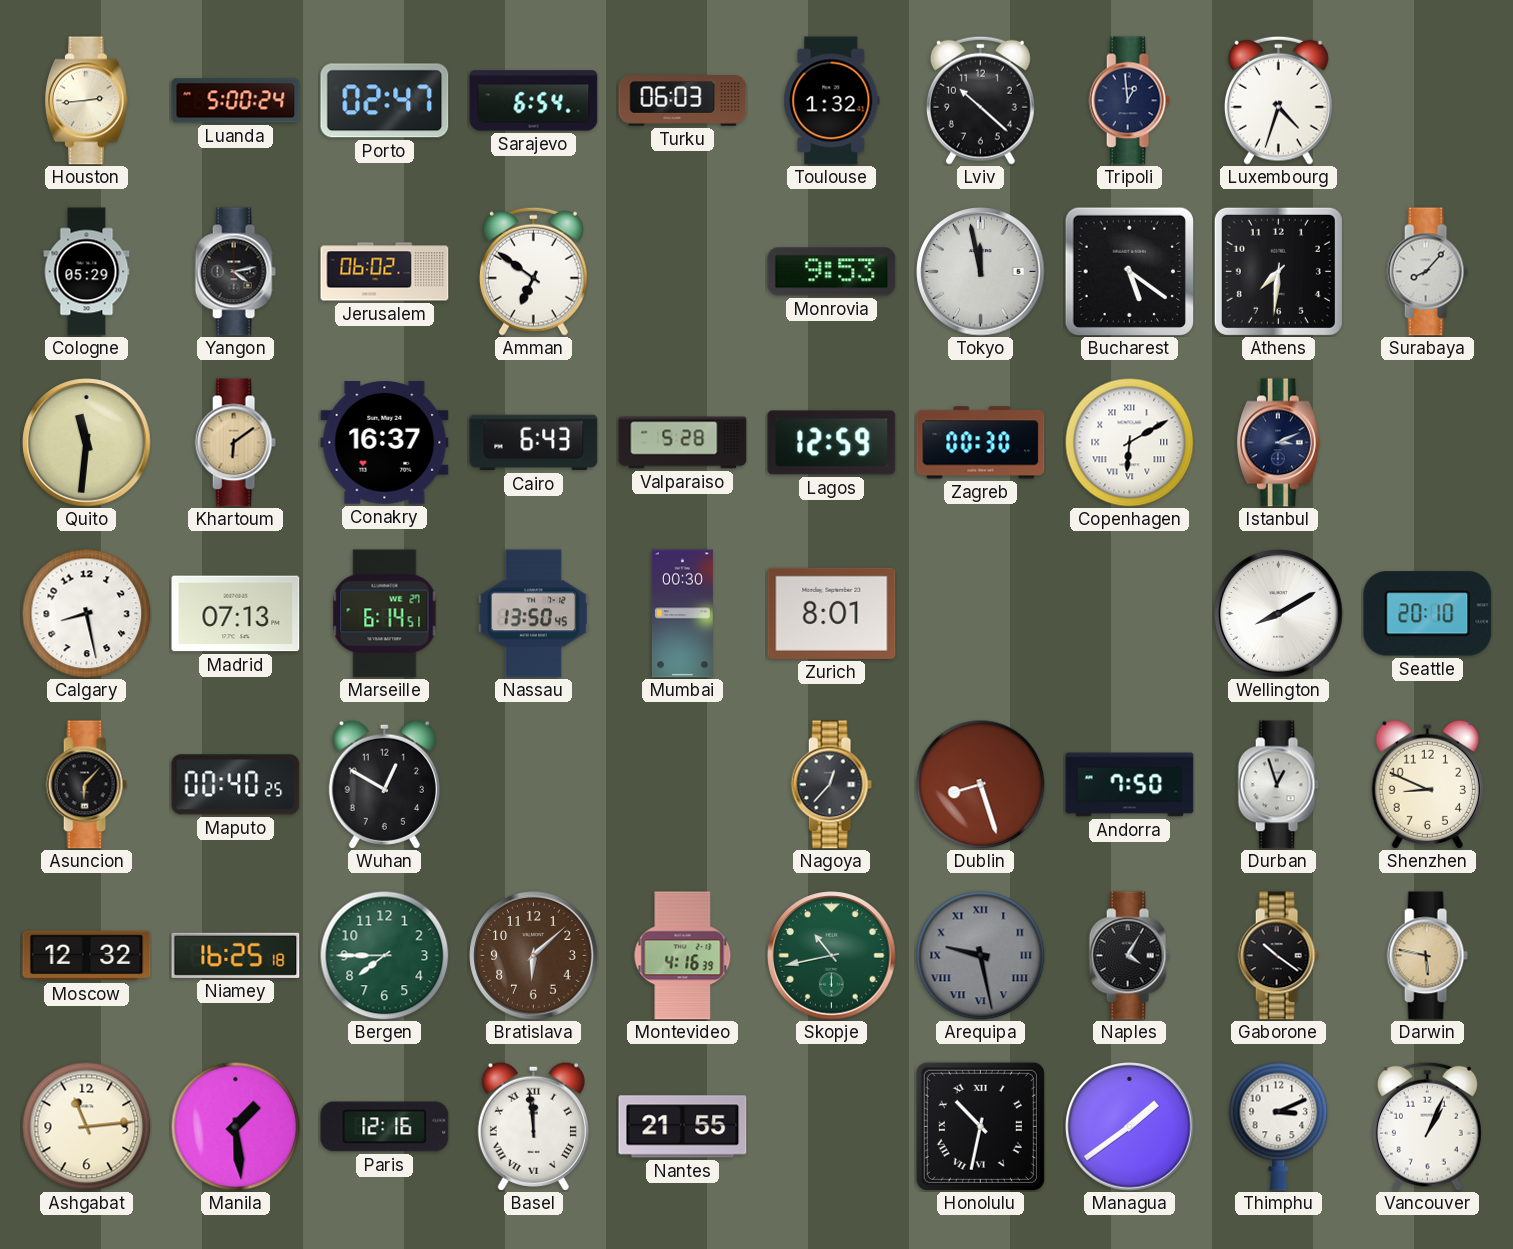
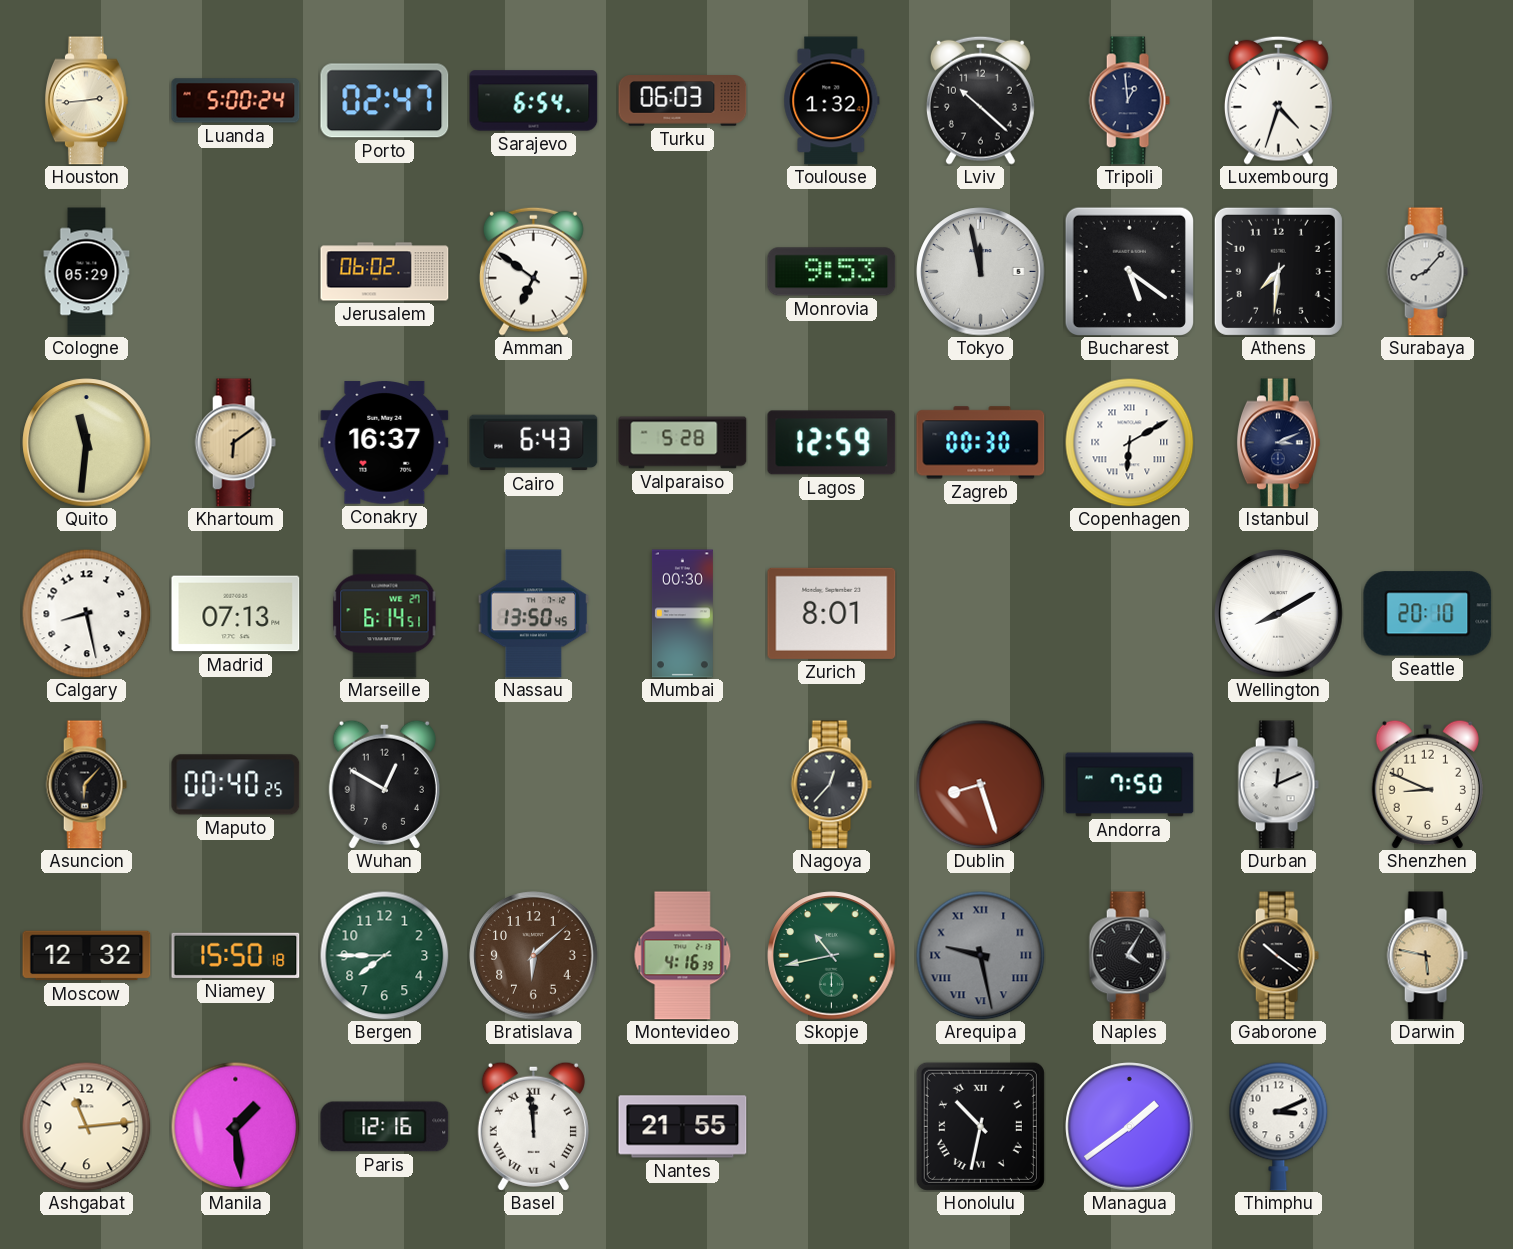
Yangon: 4:13 -> none (235, 272)
Durban: 12:57 -> 12:11 (1278, 785)
Niamey: 16:25 -> 15:50 (236, 955)
Vancouver: 1:04 -> none (1427, 1126)
